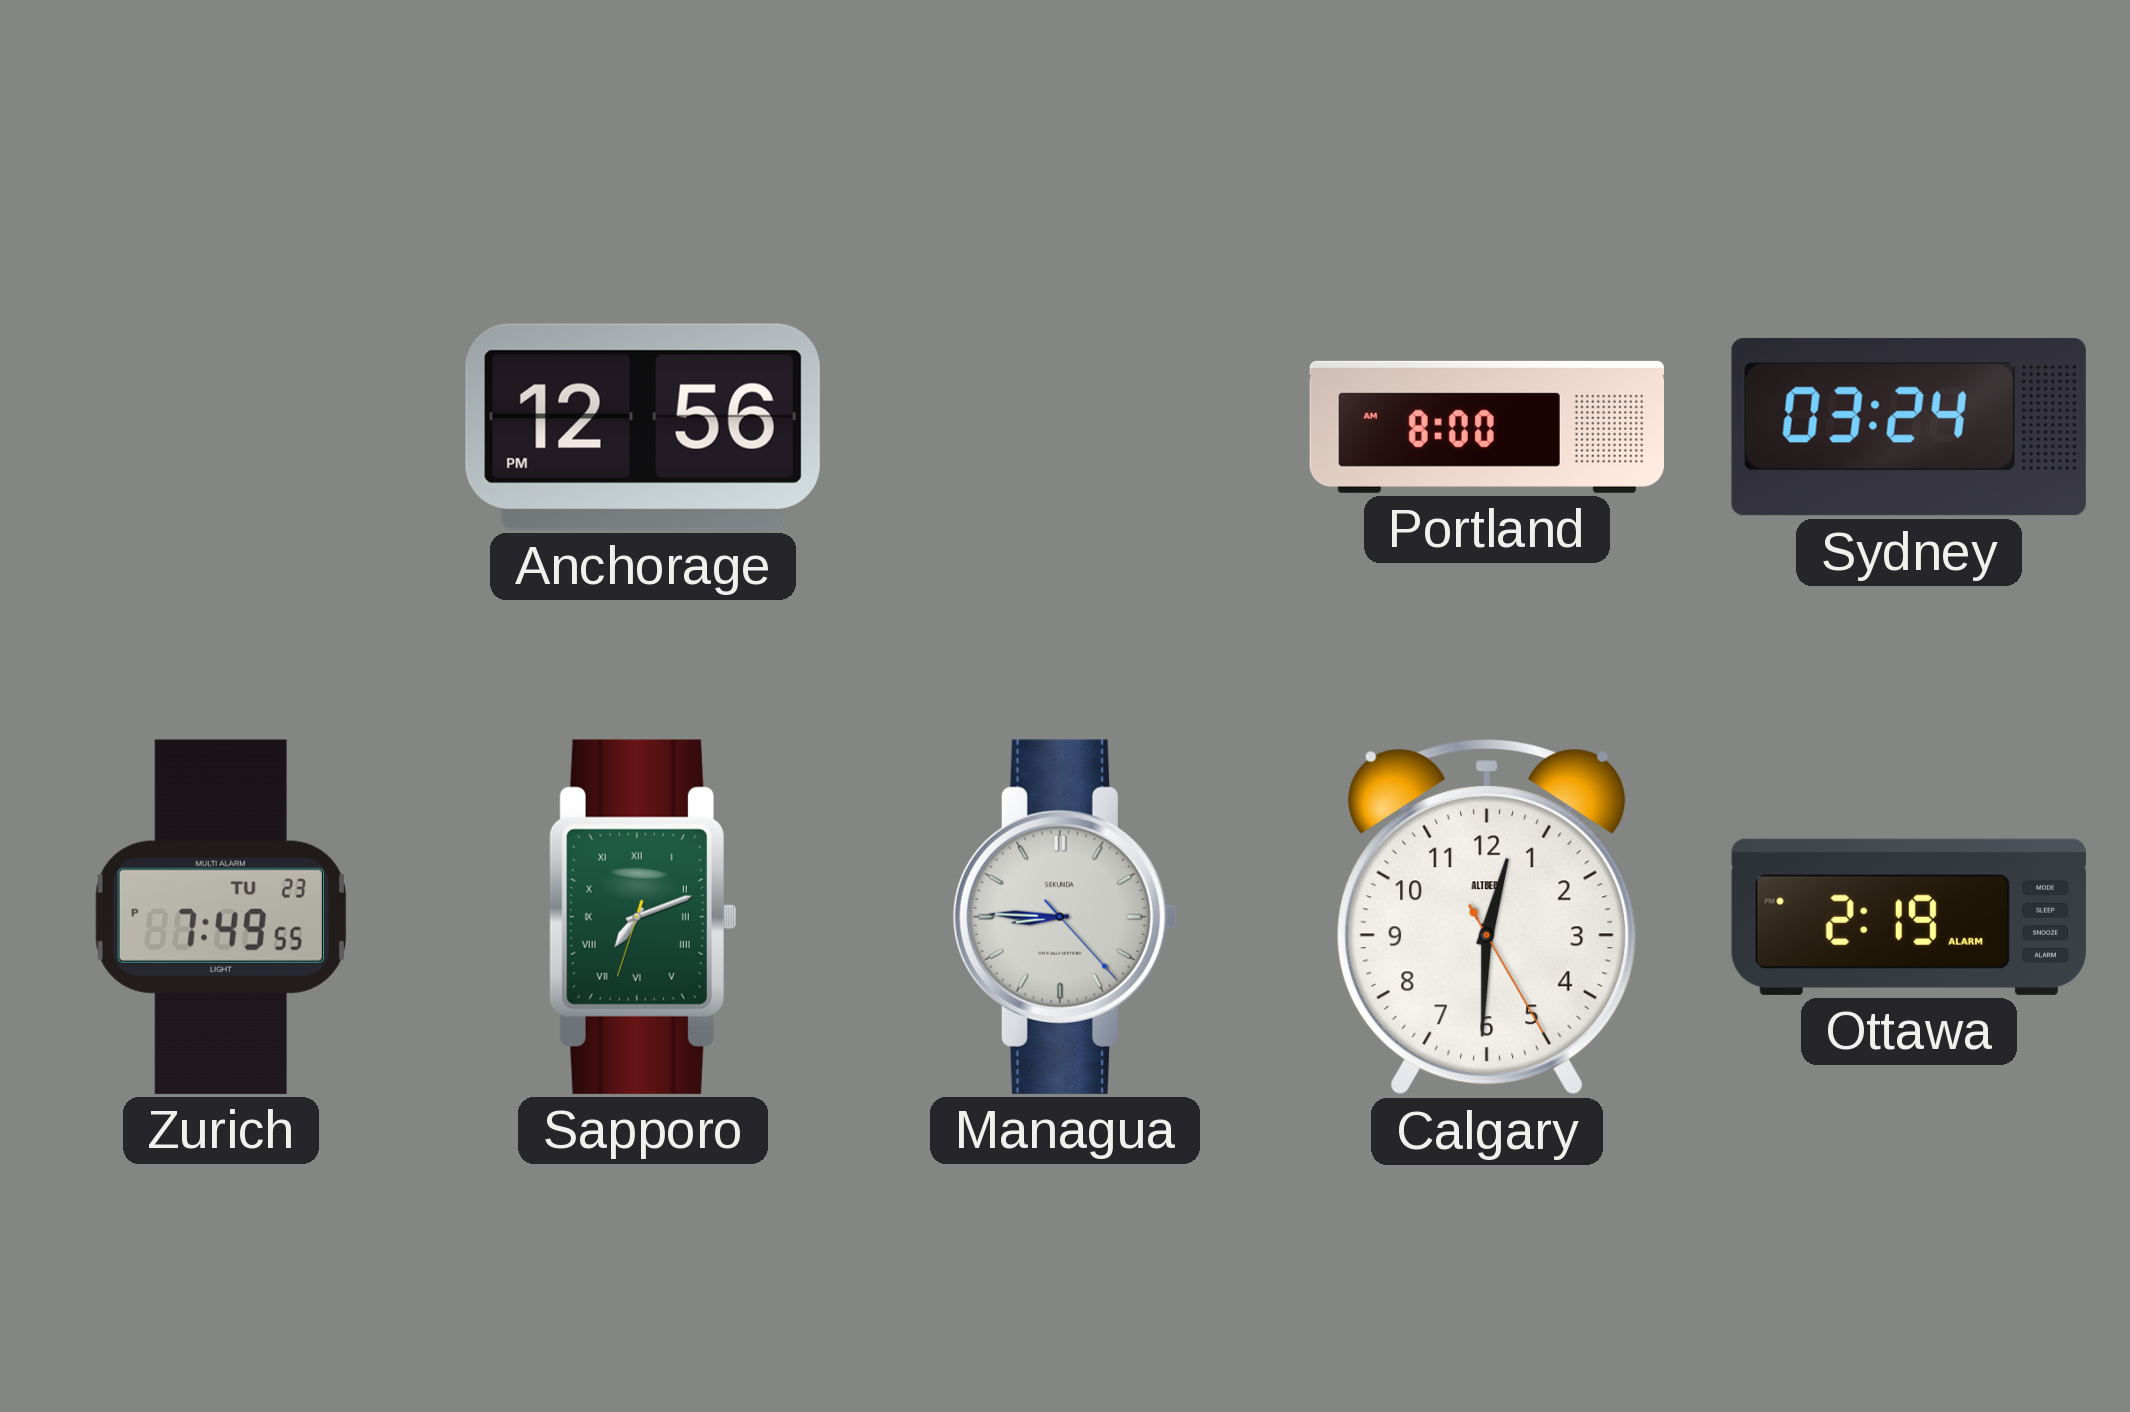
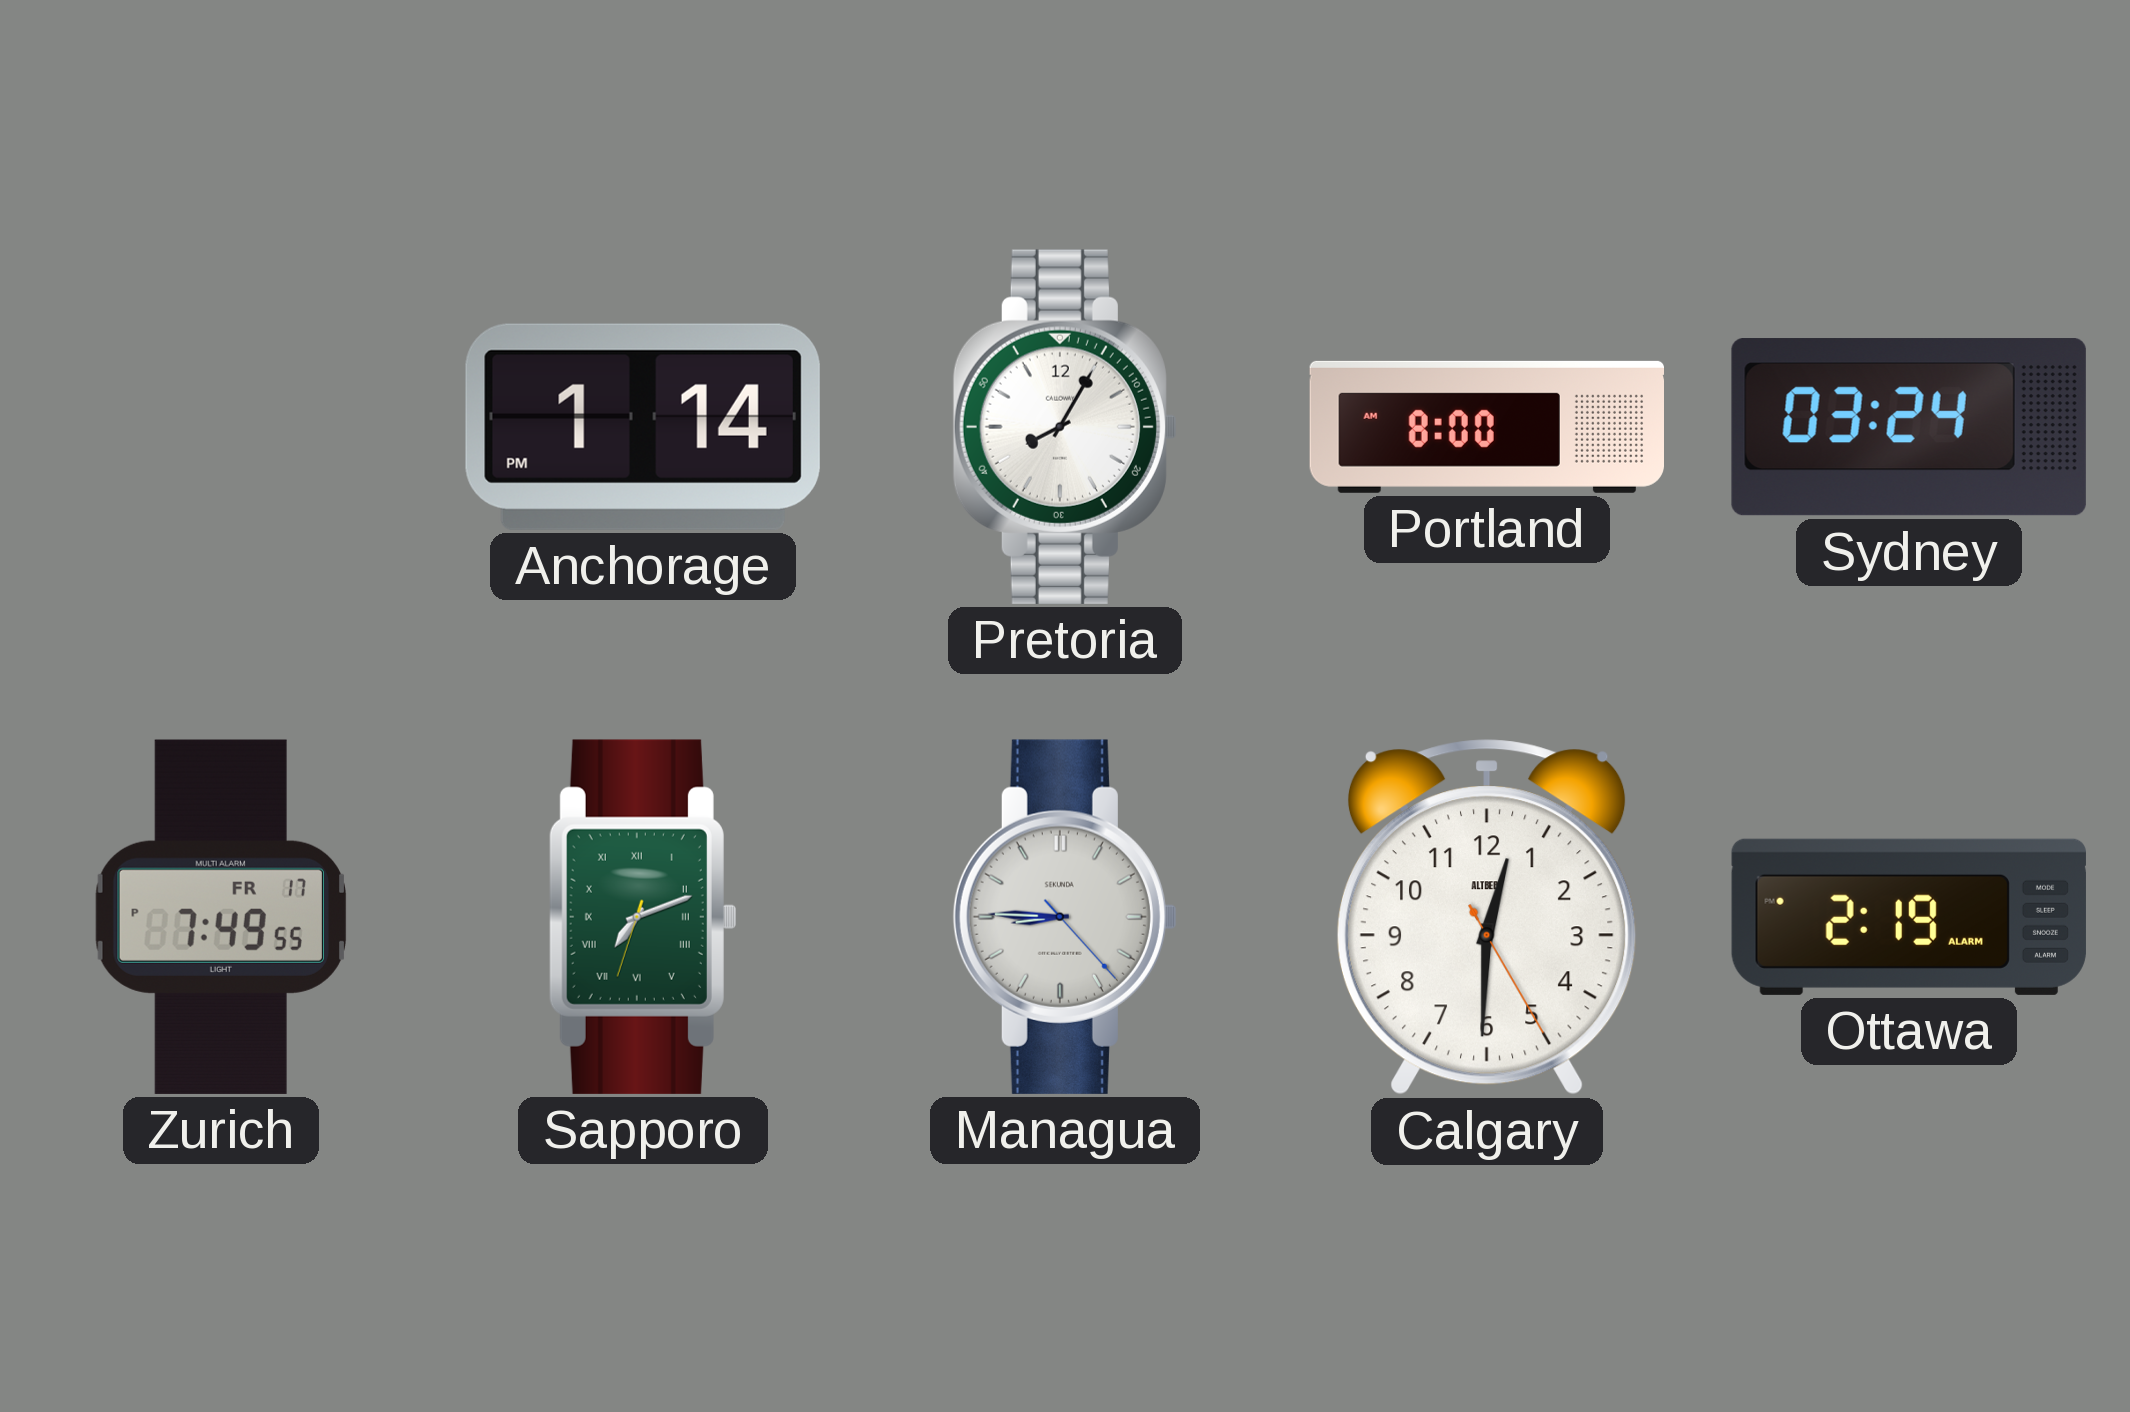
Anchorage: 12:56 -> 1:14 (643, 427)
Pretoria: none -> 8:05 (1065, 427)
Zurich date: TU 23 -> FR 17 (221, 917)
